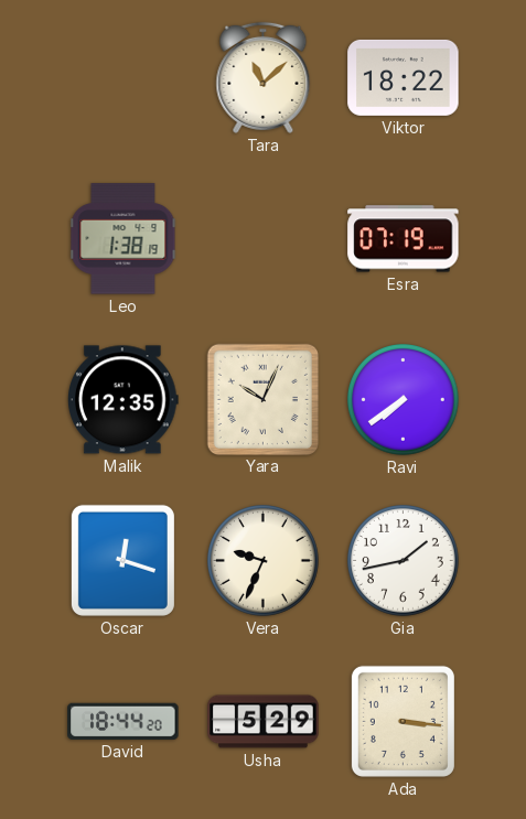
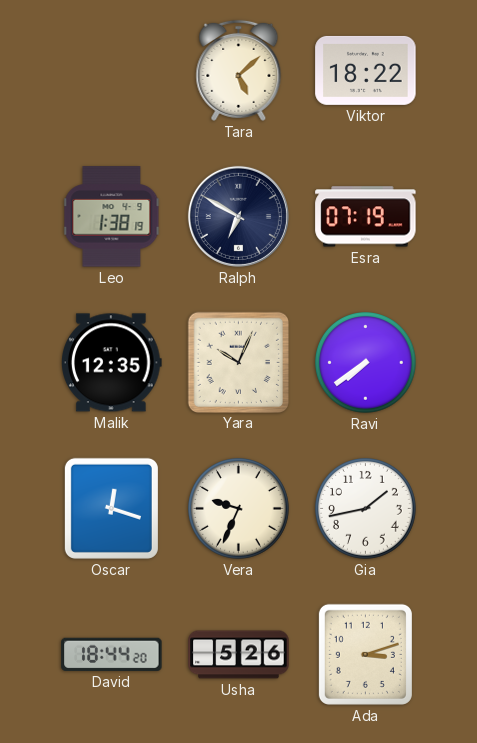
Tara: 11:08 -> 5:08 (239, 70)
Ralph: none -> 6:50 (238, 216)
Usha: 5:29 -> 5:26 (239, 655)
Ada: 3:16 -> 3:12 (365, 654)
